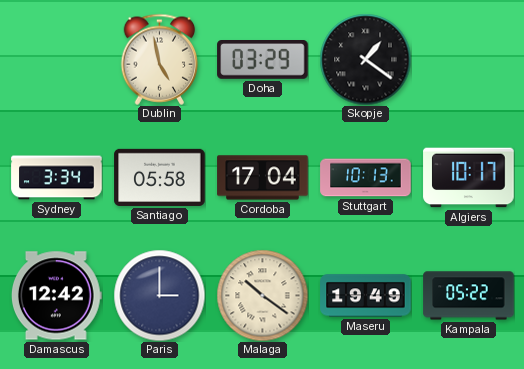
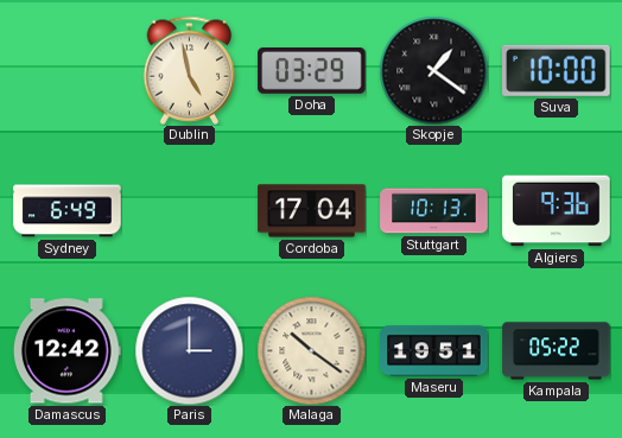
Suva: none -> 10:00 (557, 70)
Sydney: 3:34 -> 6:49 (68, 211)
Santiago: 05:58 -> none (160, 177)
Algiers: 10:17 -> 9:36 (557, 211)
Maseru: 19:49 -> 19:51 (434, 351)
